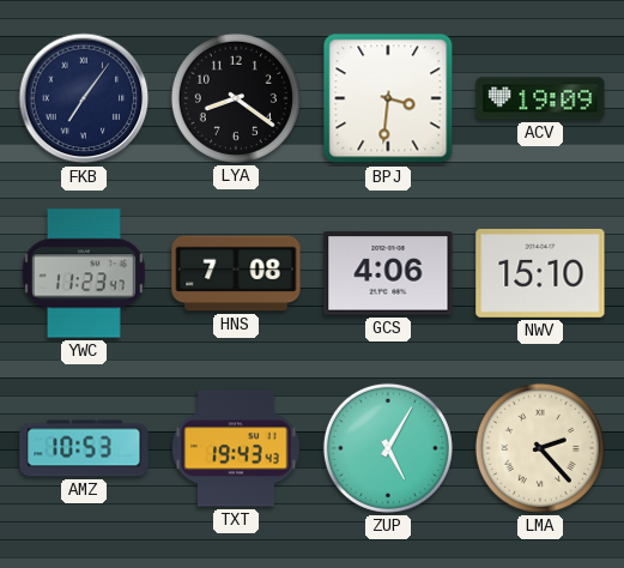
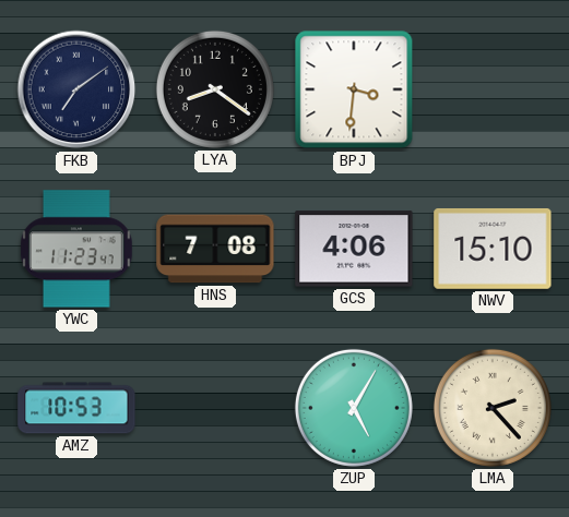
FKB: 7:06 -> 7:09 (76, 89)
ACV: 19:09 -> none (540, 98)
TXT: 19:43 -> none (236, 448)
